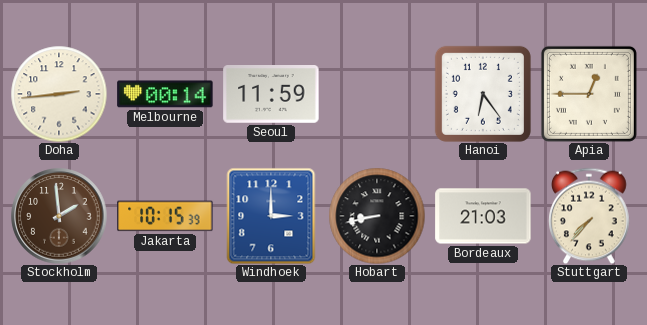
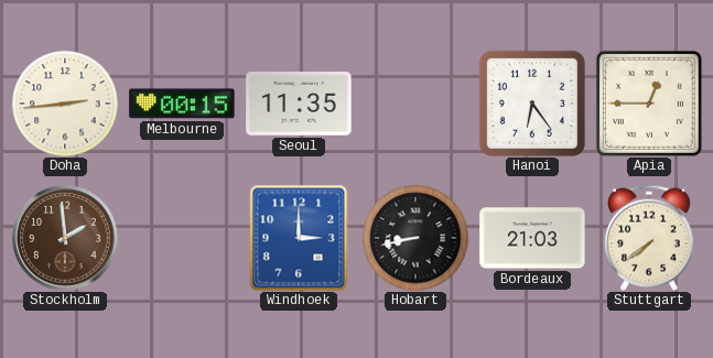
Melbourne: 00:14 -> 00:15 (182, 104)
Seoul: 11:59 -> 11:35 (299, 105)
Jakarta: 10:15 -> none (165, 216)
Stuttgart: 7:37 -> 7:39 (650, 238)
